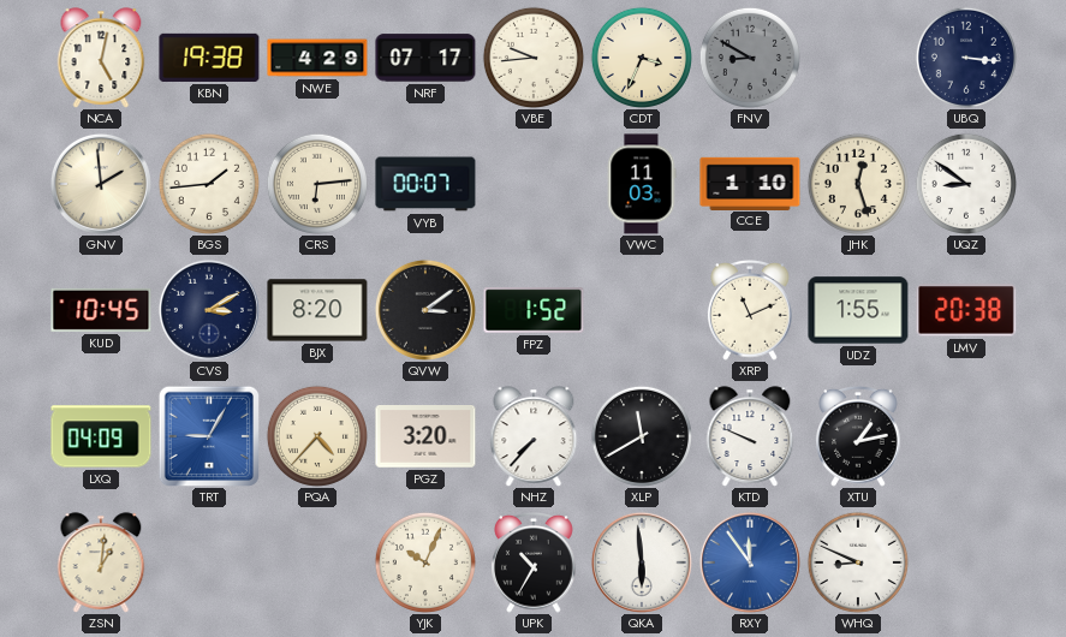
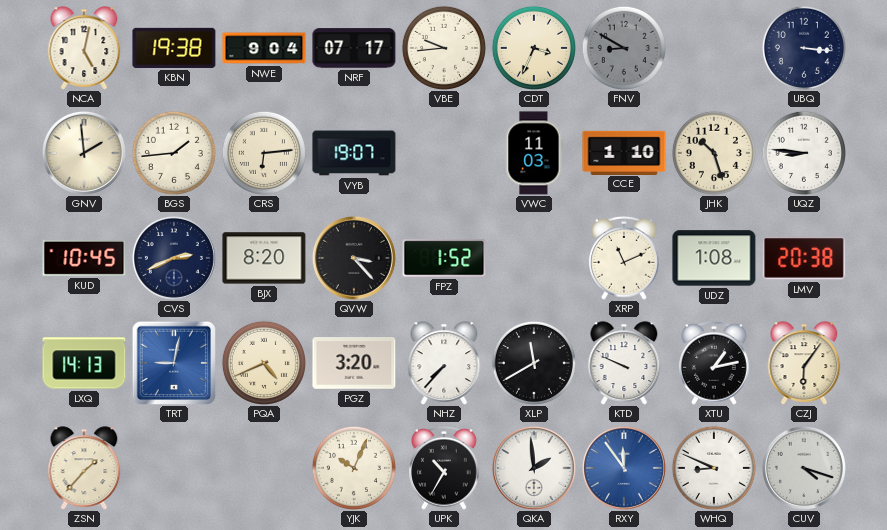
NWE: 4:29 -> 9:04 (264, 48)
VYB: 00:07 -> 19:07 (354, 153)
JHK: 12:27 -> 10:27 (714, 153)
UQZ: 8:51 -> 8:46 (804, 153)
CVS: 3:10 -> 2:41 (174, 258)
QVW: 3:09 -> 3:23 (354, 258)
UDZ: 1:55 -> 1:08 (714, 258)
LXQ: 04:09 -> 14:13 (84, 363)
TRT: 9:05 -> 9:02 (174, 363)
PQA: 4:37 -> 4:41 (264, 363)
CZJ: none -> 6:06 (804, 363)
ZSN: 1:01 -> 1:37 (84, 468)
QKA: 5:59 -> 1:59 (534, 468)
CUV: none -> 4:18 (804, 468)
